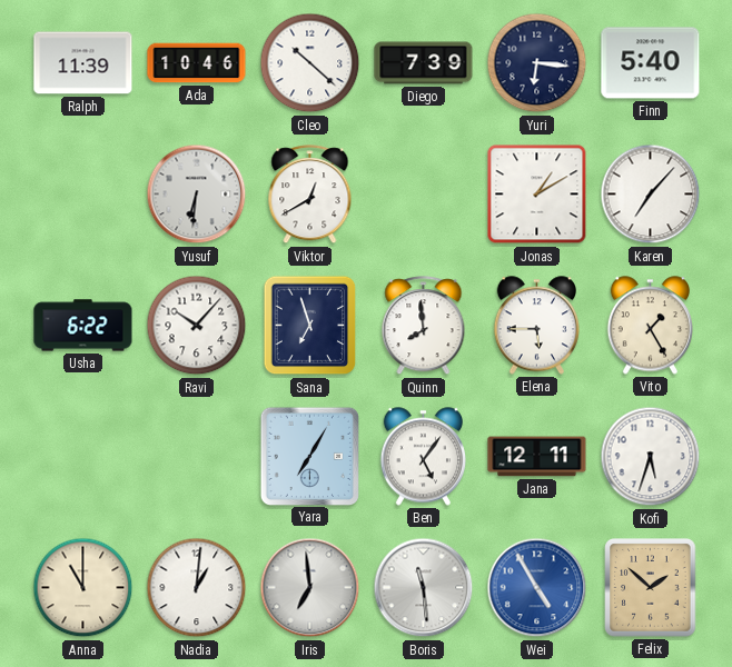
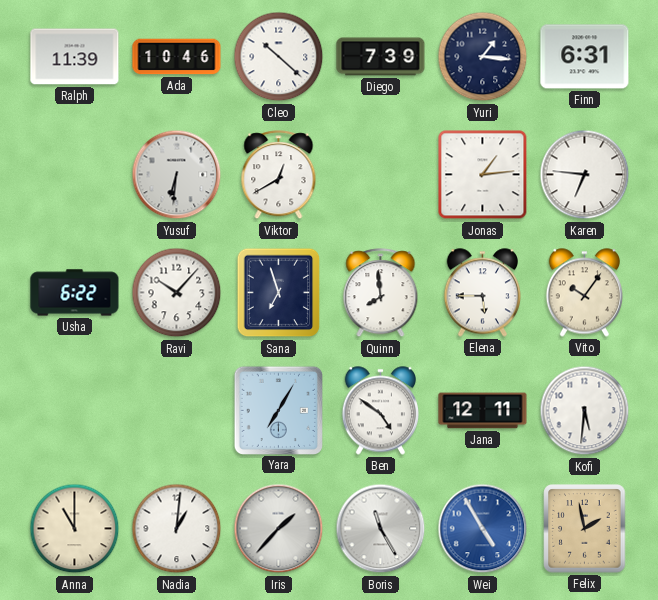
Yuri: 6:16 -> 1:16 (483, 57)
Finn: 5:40 -> 6:31 (585, 57)
Jonas: 1:10 -> 1:14 (483, 175)
Karen: 7:07 -> 6:46 (585, 175)
Vito: 1:25 -> 10:06 (584, 293)
Ben: 5:06 -> 4:51 (380, 411)
Kofi: 5:33 -> 5:31 (585, 411)
Iris: 6:59 -> 1:37 (279, 529)
Boris: 11:29 -> 11:25 (381, 529)
Felix: 1:52 -> 1:58 (585, 529)
